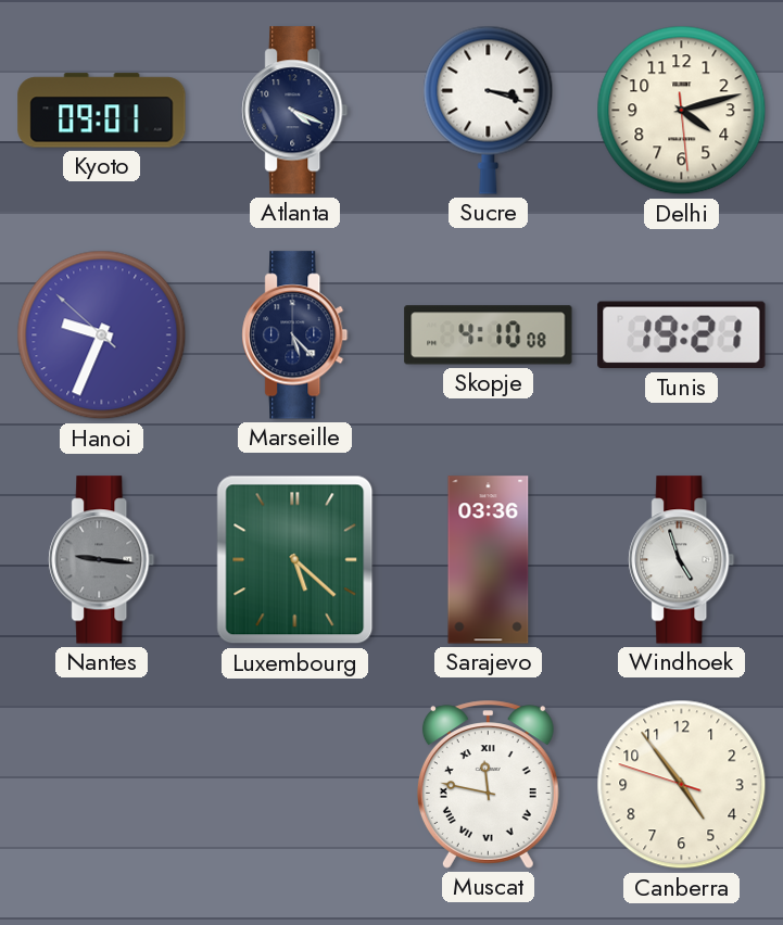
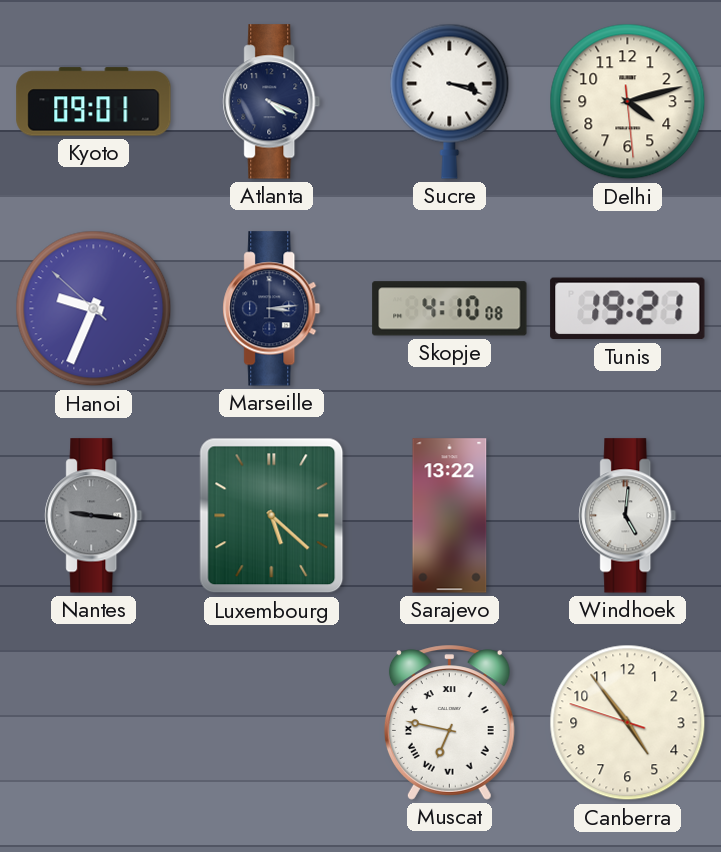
Marseille: 5:23 -> 3:14 (272, 309)
Sarajevo: 03:36 -> 13:22 (450, 516)
Windhoek: 4:57 -> 5:01 (628, 516)
Muscat: 11:47 -> 6:47 (449, 723)
